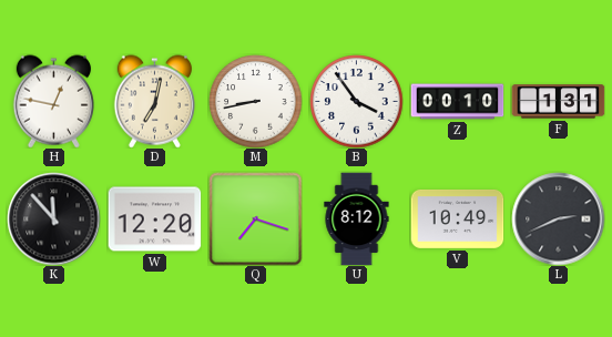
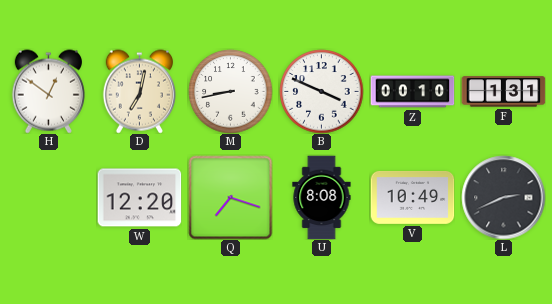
H: 12:47 -> 12:51 (48, 91)
B: 3:54 -> 3:49 (321, 91)
K: 11:53 -> none (53, 218)
U: 8:12 -> 8:08 (322, 197)
